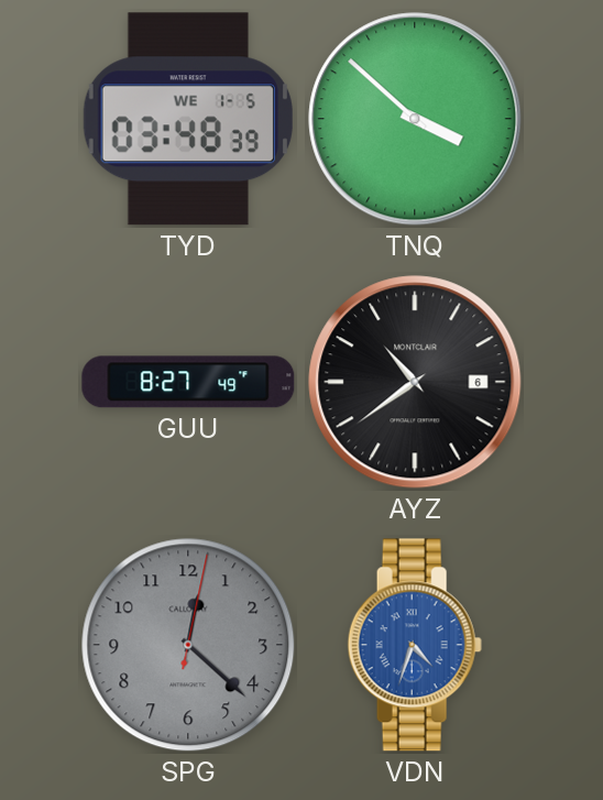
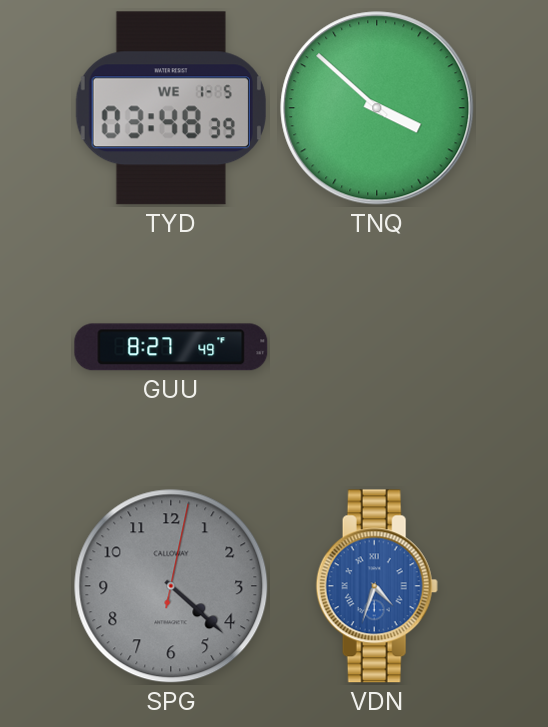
AYZ: 10:39 -> none (415, 382)
SPG: 12:22 -> 4:22 (171, 586)
